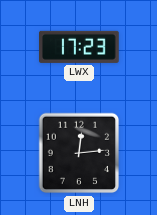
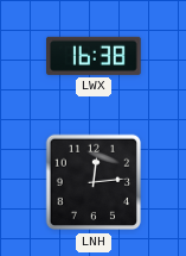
LWX: 17:23 -> 16:38 (95, 56)
